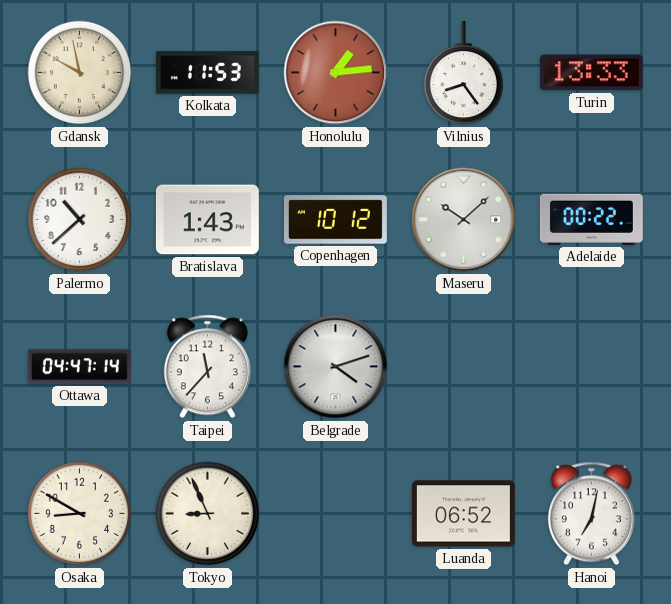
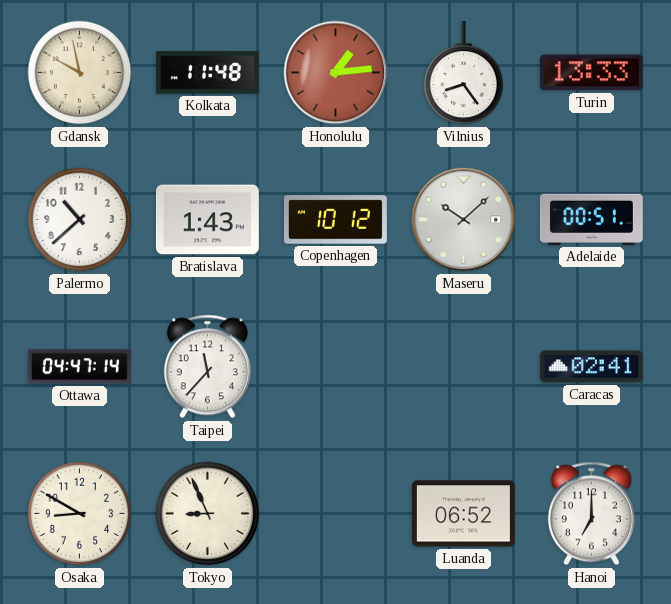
Kolkata: 11:53 -> 11:48 (207, 73)
Adelaide: 00:22 -> 00:51 (591, 219)
Belgrade: 4:12 -> none (336, 367)
Caracas: none -> 02:41 (591, 367)
Hanoi: 7:02 -> 7:00 (591, 514)
